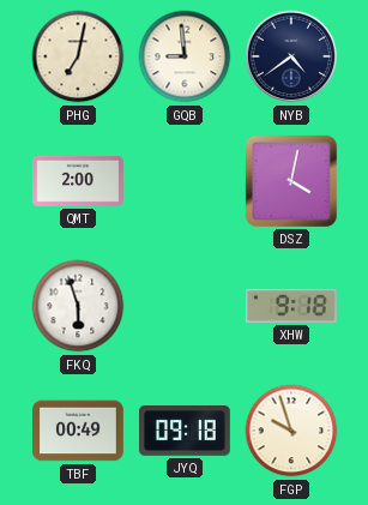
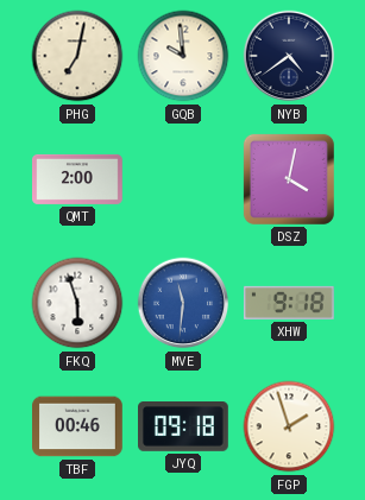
GQB: 8:59 -> 9:59 (183, 56)
MVE: none -> 11:31 (183, 303)
TBF: 00:49 -> 00:46 (77, 426)
FGP: 9:57 -> 1:57 (289, 426)
